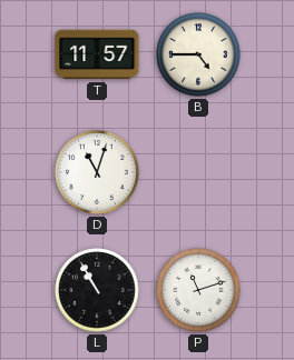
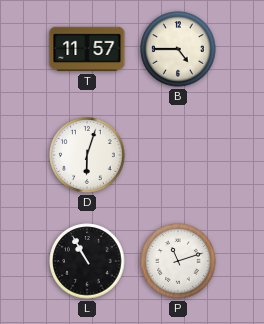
D: 11:03 -> 6:03 (87, 155)
